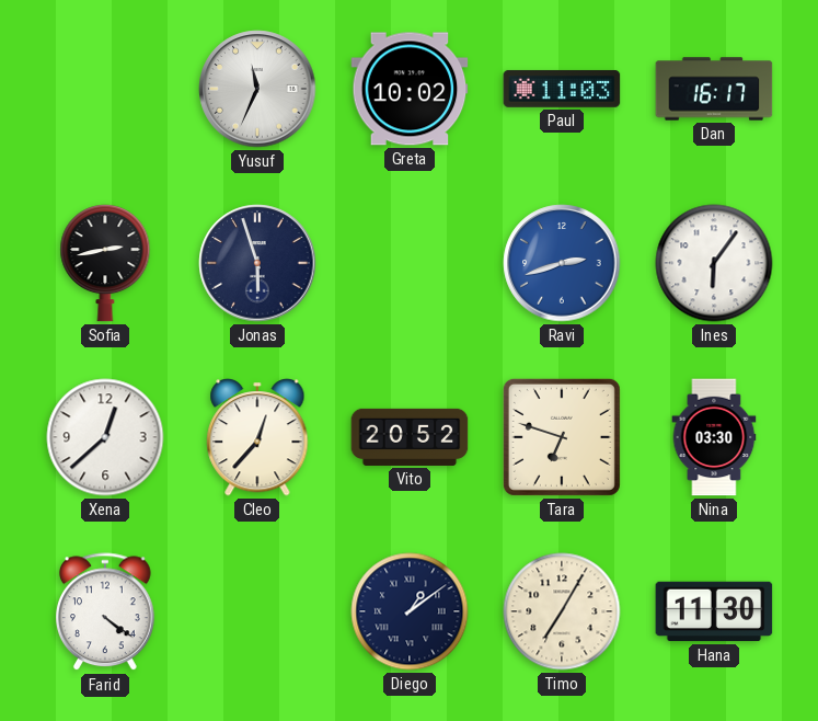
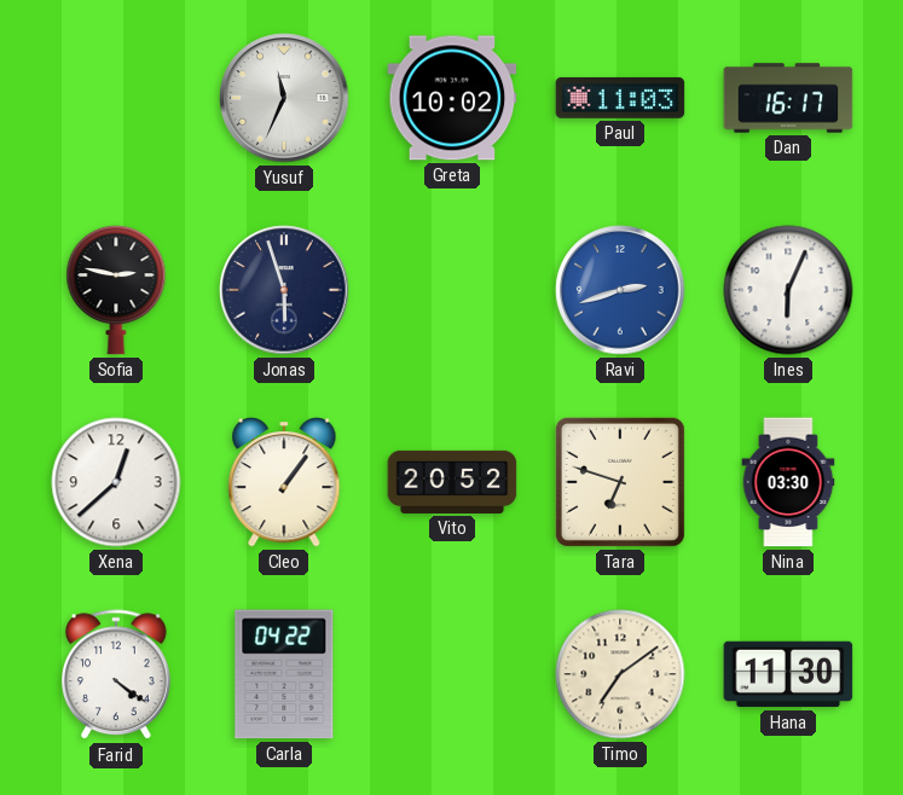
Sofia: 2:43 -> 2:47 (116, 290)
Ines: 6:06 -> 6:04 (788, 290)
Cleo: 12:37 -> 1:06 (284, 482)
Carla: none -> 04:22 (284, 674)
Diego: 1:09 -> none (410, 611)
Timo: 7:05 -> 7:09 (620, 674)
